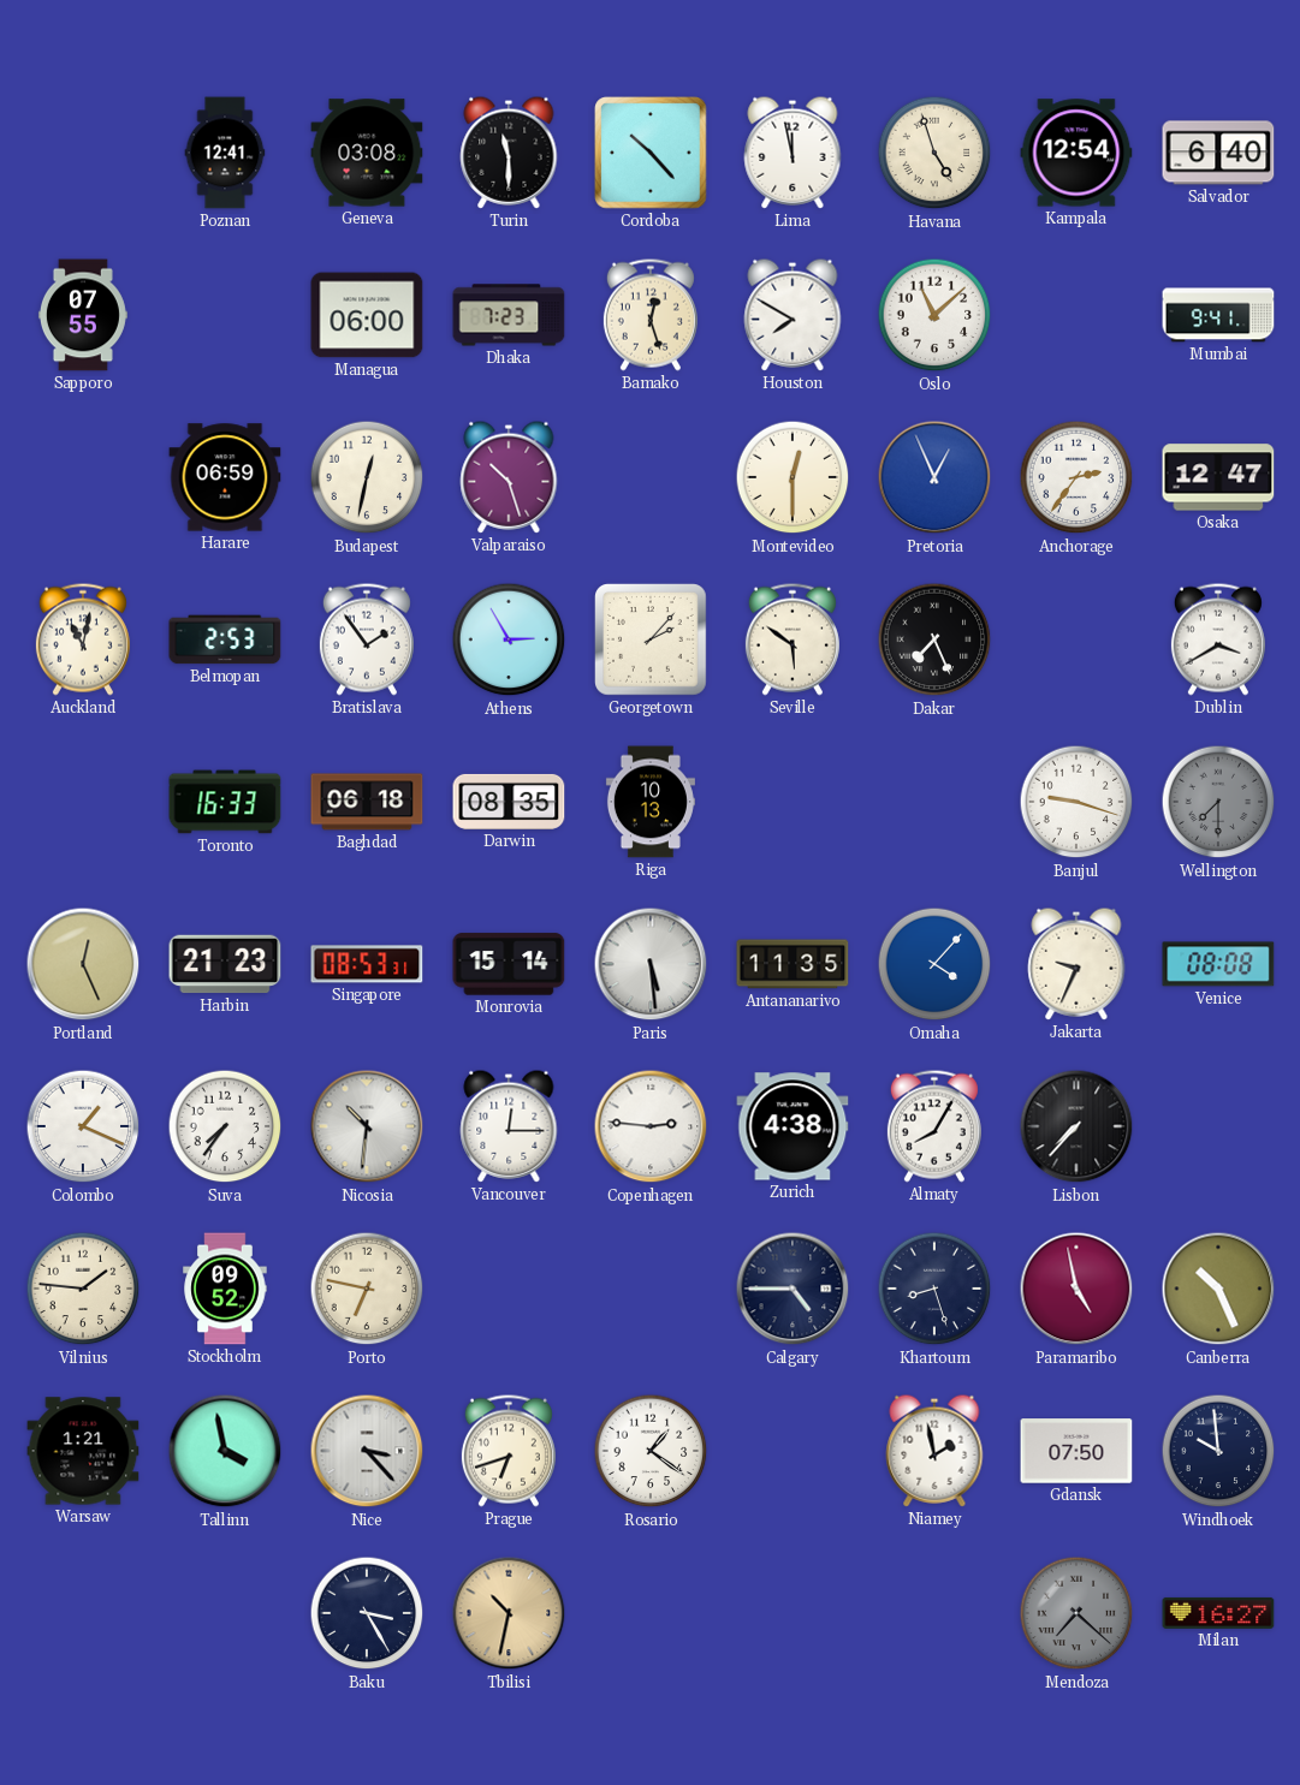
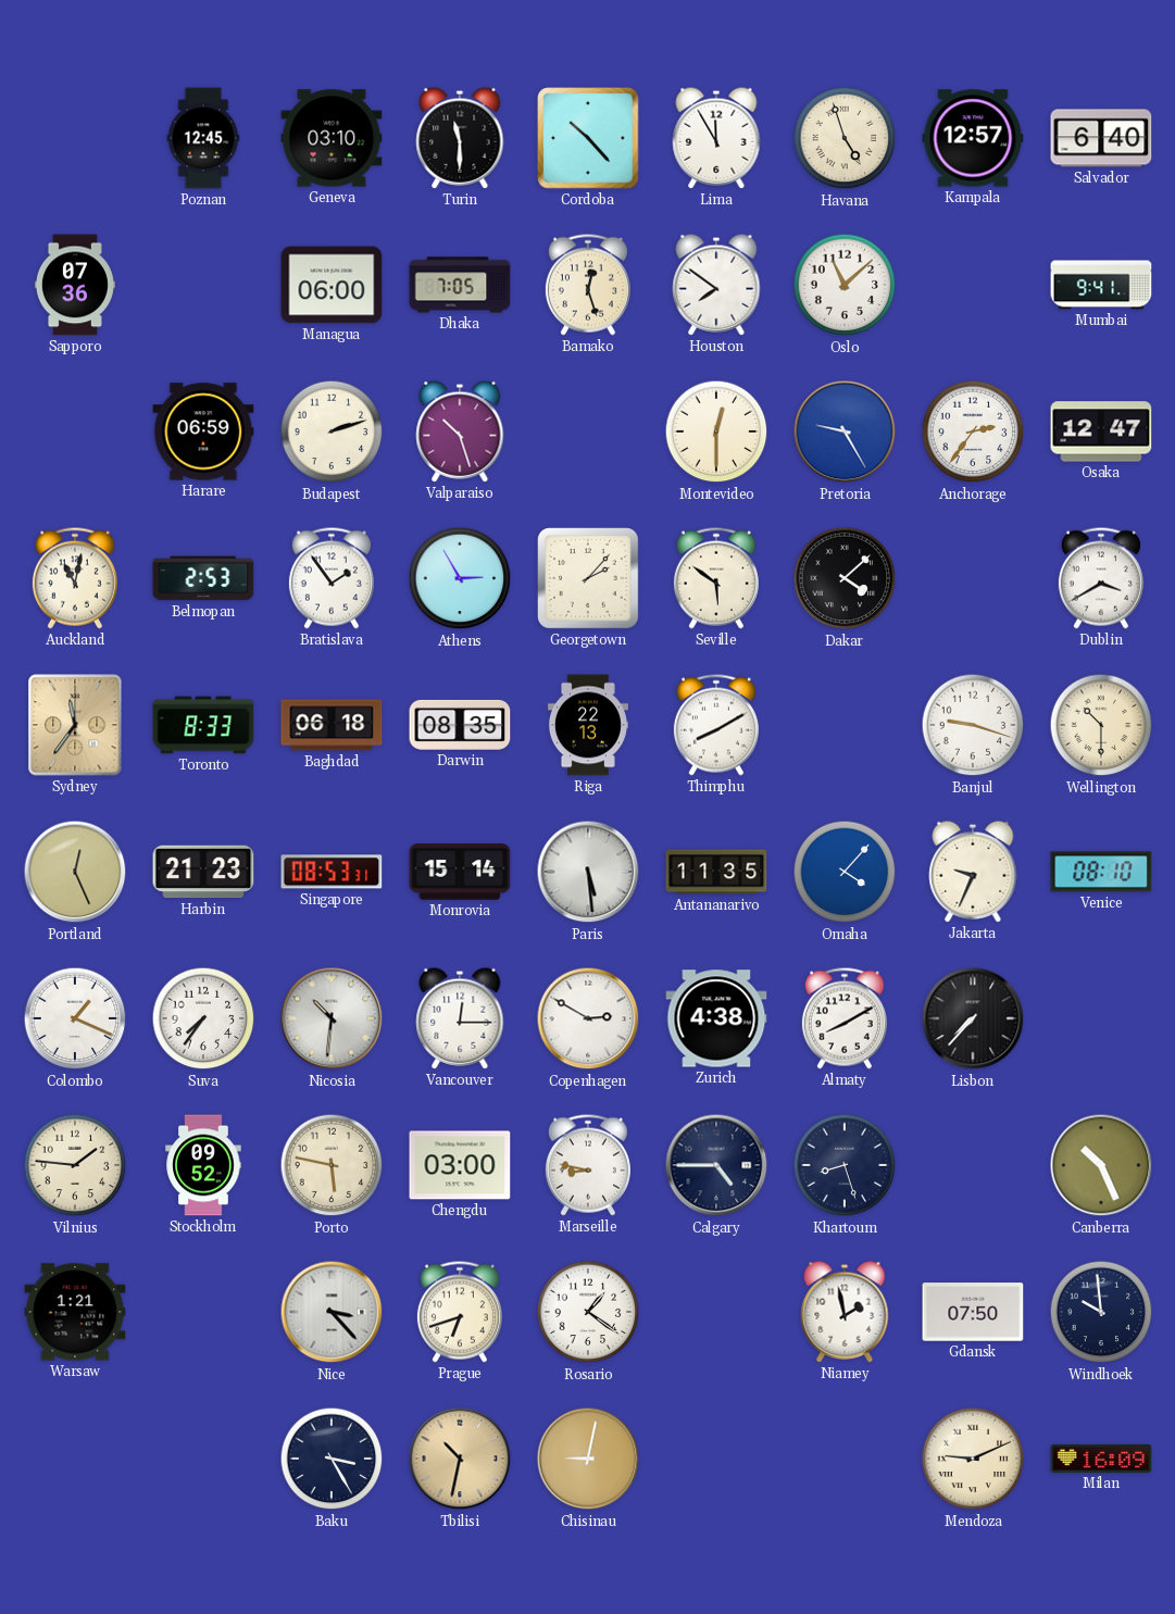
Poznan: 12:41 -> 12:45 (203, 138)
Geneva: 03:08 -> 03:10 (332, 138)
Lima: 11:58 -> 11:55 (716, 138)
Kampala: 12:54 -> 12:57 (973, 138)
Sapporo: 07:55 -> 07:36 (75, 285)
Dhaka: 7:23 -> 7:05 (460, 285)
Houston: 7:50 -> 7:51 (716, 285)
Budapest: 12:32 -> 2:12 (332, 431)
Pretoria: 12:56 -> 9:25 (845, 431)
Dakar: 7:26 -> 4:08 (845, 578)
Sydney: none -> 11:36 (75, 725)
Toronto: 16:33 -> 8:33 (203, 725)
Riga: 10:13 -> 22:13 (588, 725)
Thimphu: none -> 8:10 (716, 725)
Wellington: 7:30 -> 10:30 (1101, 725)
Wellington dial: grey -> cream (1101, 725)
Venice: 08:08 -> 08:10 (1101, 872)
Copenhagen: 2:46 -> 2:50 (588, 1018)
Almaty: 8:05 -> 8:10 (845, 1018)
Porto: 6:47 -> 5:47 (332, 1165)
Chengdu: none -> 03:00 (460, 1165)
Marseille: none -> 8:47 (588, 1165)
Paramaribo: 4:58 -> none (1076, 1289)
Tallinn: 3:58 -> none (225, 1451)
Chisinau: none -> 9:02 (588, 1459)
Mendoza: 7:22 -> 9:11 (973, 1459)
Mendoza dial: grey -> cream (973, 1459)
Milan: 16:27 -> 16:09 (1101, 1459)
